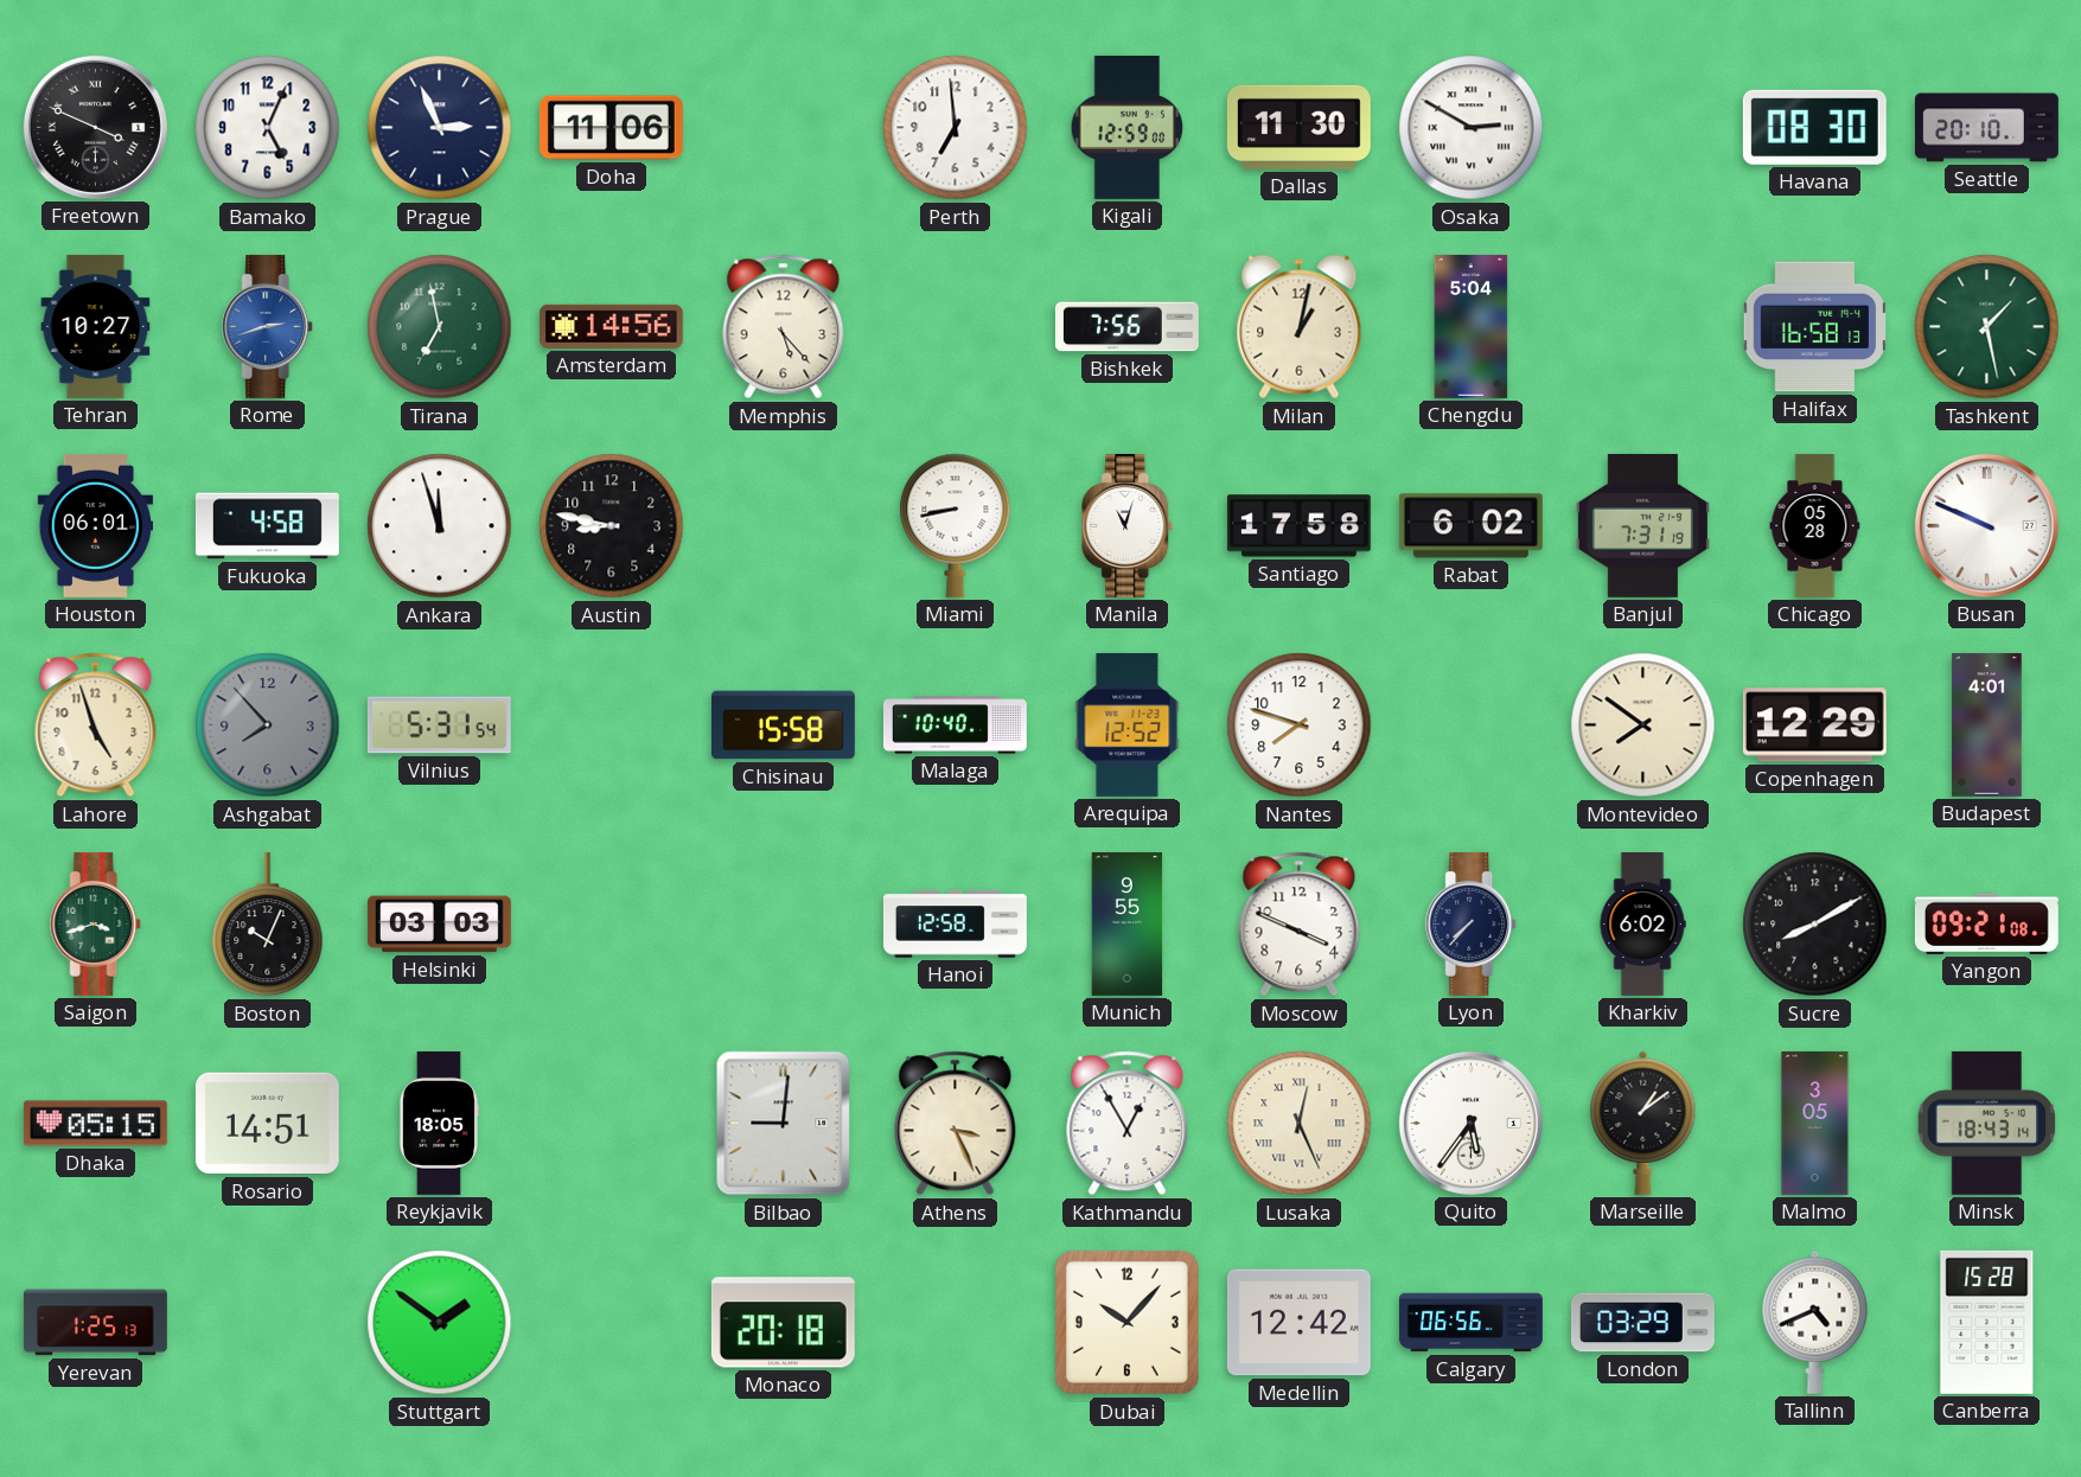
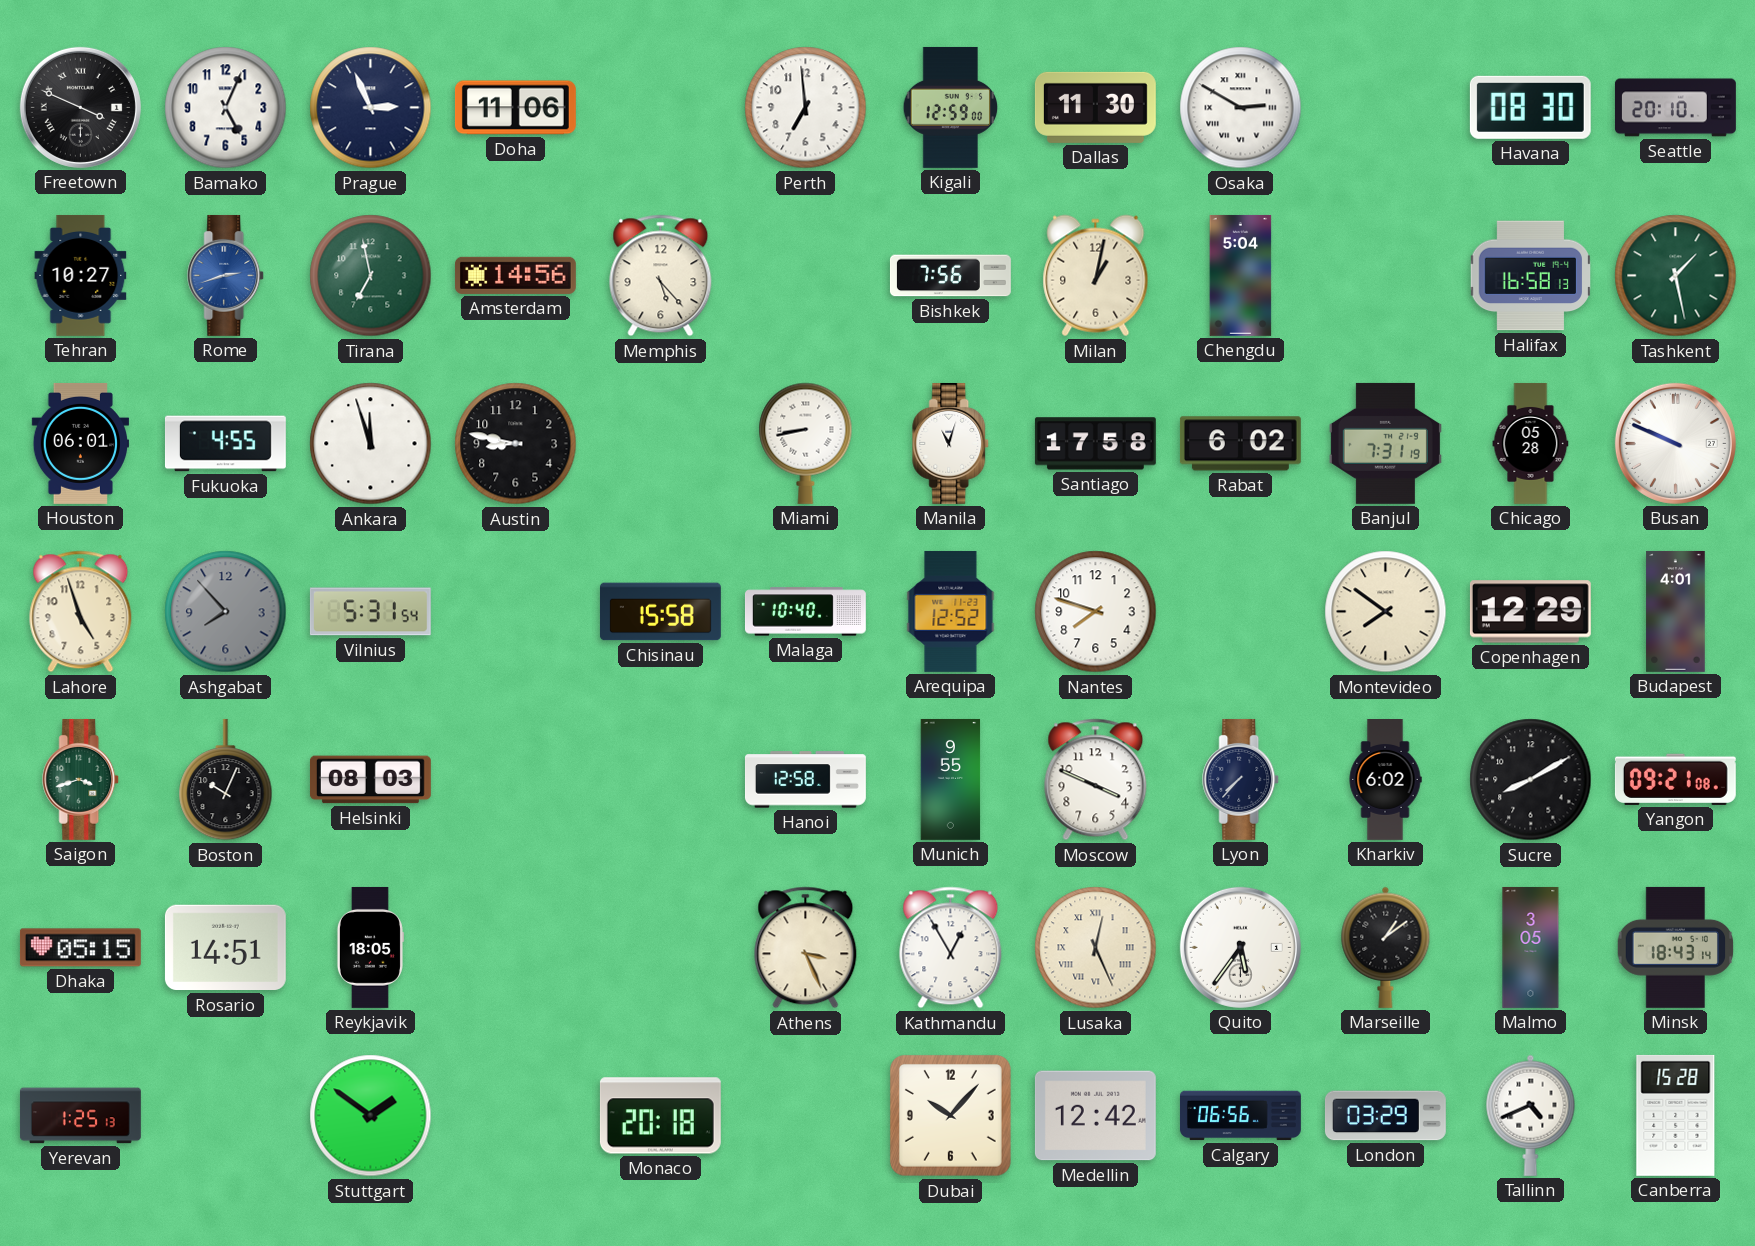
Fukuoka: 4:58 -> 4:55 (225, 444)
Helsinki: 03:03 -> 08:03 (370, 780)
Bilbao: 9:01 -> none (784, 1124)
